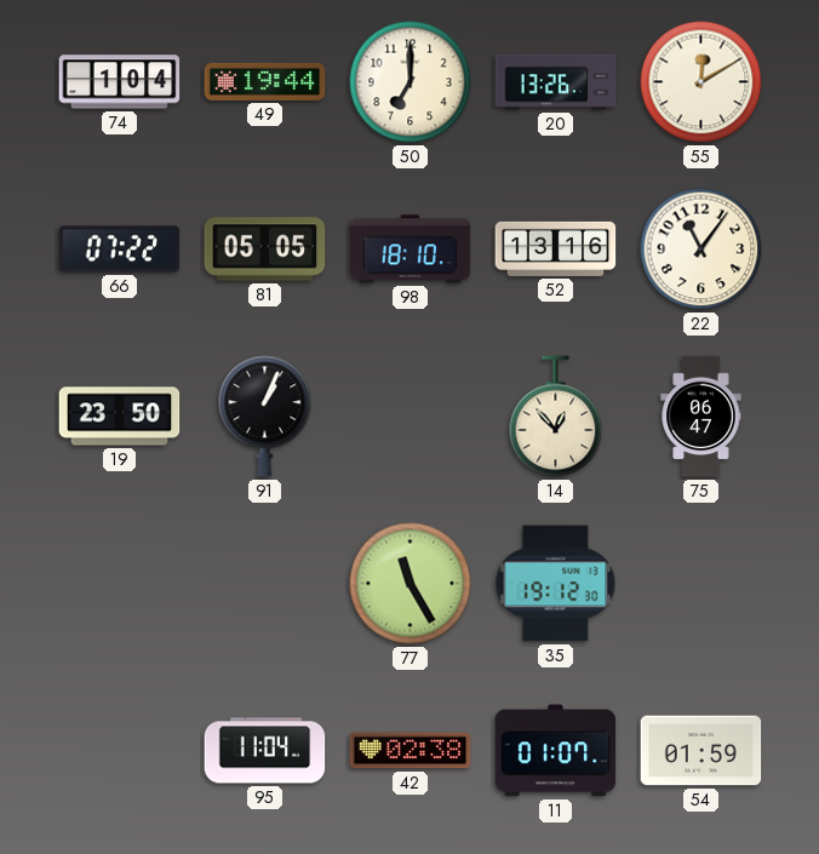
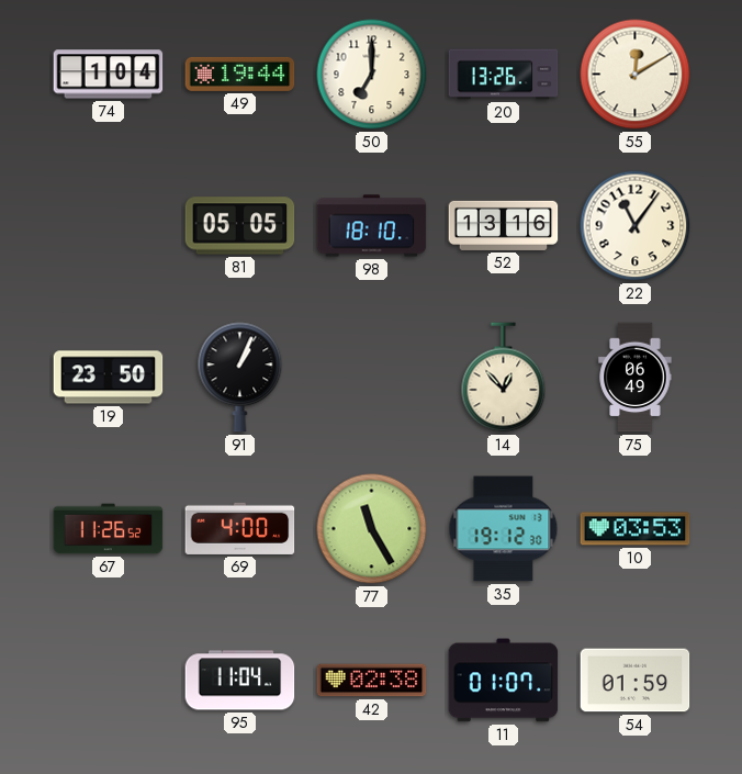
66: 07:22 -> none (120, 250)
75: 06:47 -> 06:49 (636, 378)
67: none -> 11:26 (109, 529)
69: none -> 4:00 (240, 528)
10: none -> 03:53 (636, 529)
